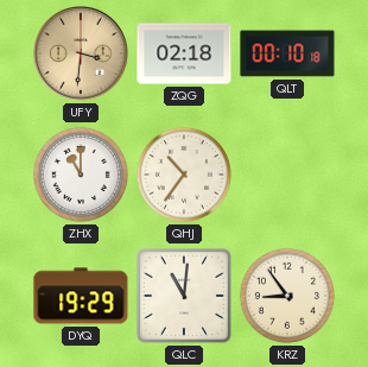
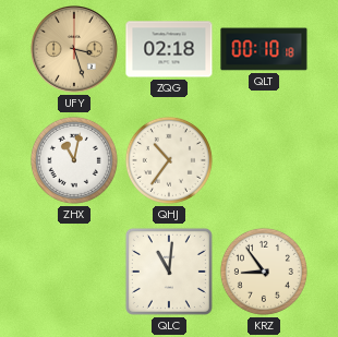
UFY: 3:31 -> 3:27 (75, 50)
ZHX: 11:00 -> 11:02 (74, 160)
DYQ: 19:29 -> none (81, 296)
